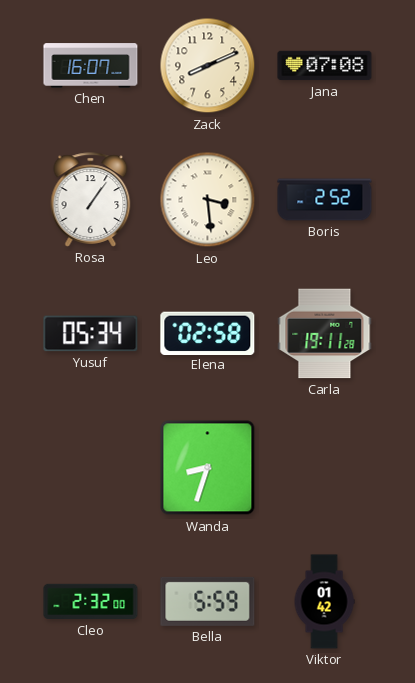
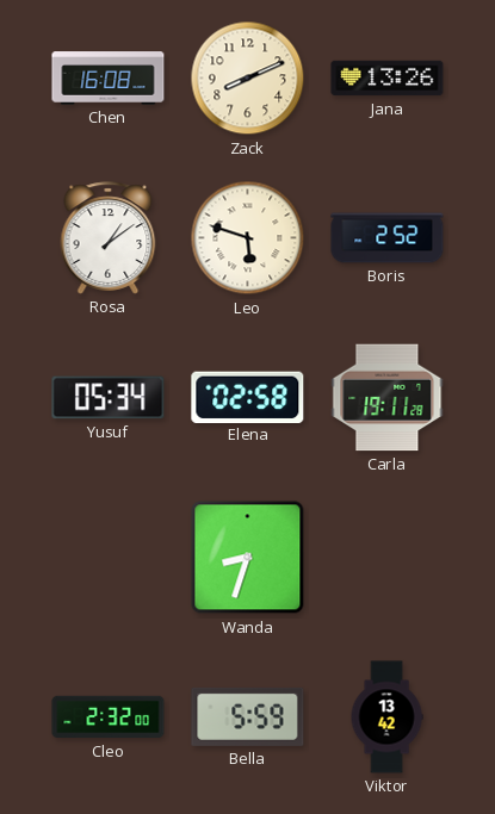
Chen: 16:07 -> 16:08 (109, 79)
Jana: 07:08 -> 13:26 (388, 79)
Rosa: 1:06 -> 1:09 (109, 238)
Leo: 3:29 -> 5:48 (248, 238)
Viktor: 01:42 -> 13:42 (386, 717)
